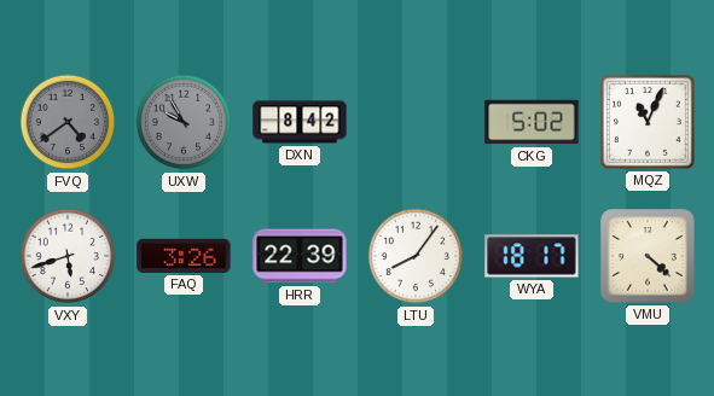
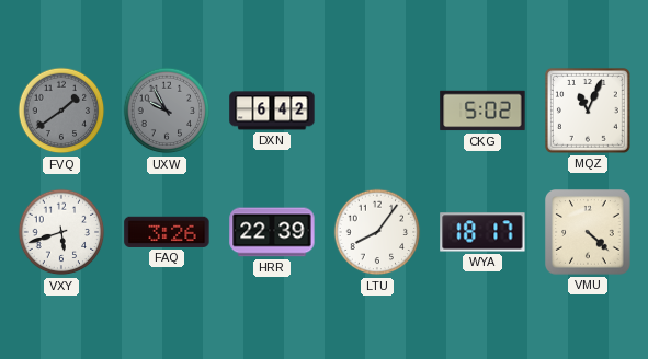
FVQ: 4:39 -> 1:39 (61, 111)
DXN: 8:42 -> 6:42 (272, 111)
